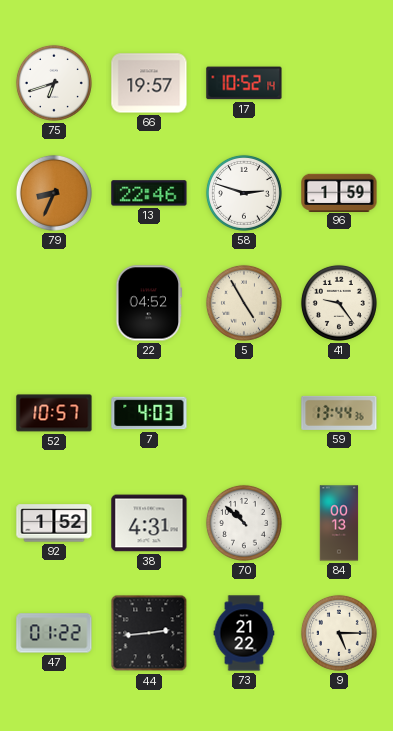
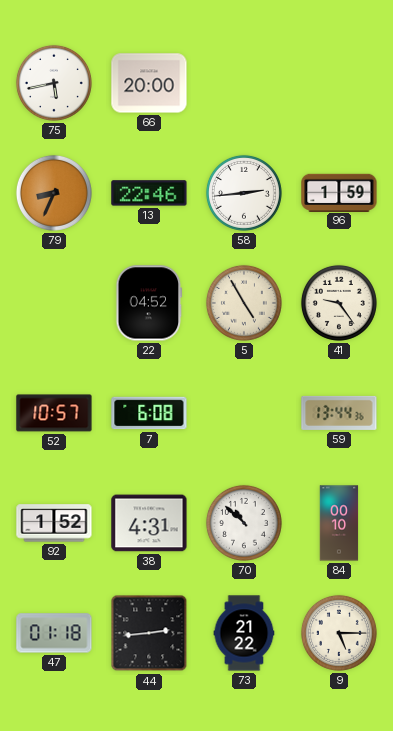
75: 6:42 -> 5:43 (54, 83)
66: 19:57 -> 20:00 (149, 83)
17: 10:52 -> none (244, 83)
58: 2:48 -> 2:44 (244, 193)
7: 4:03 -> 6:08 (149, 413)
84: 00:13 -> 00:10 (339, 523)
47: 01:22 -> 01:18 (54, 633)
